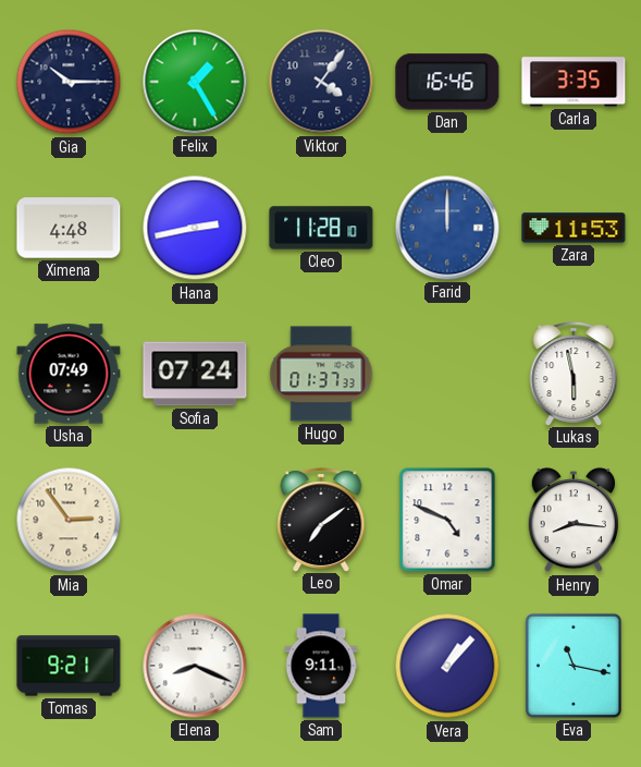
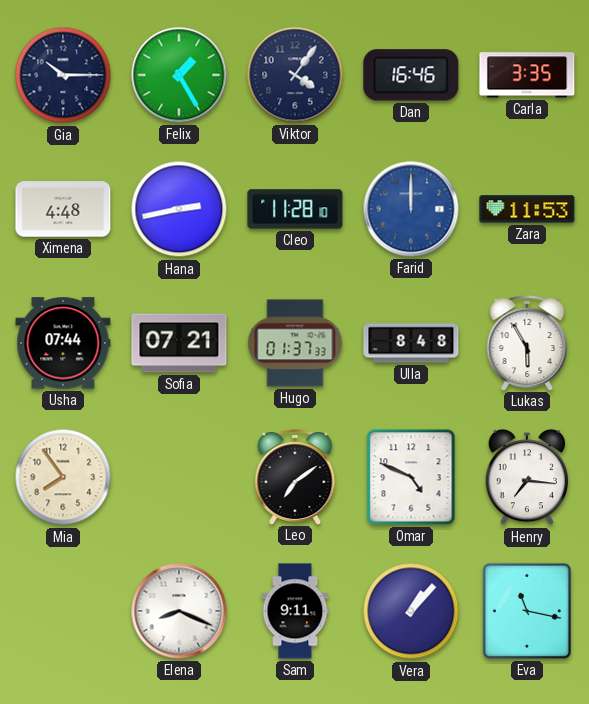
Usha: 07:49 -> 07:44 (63, 343)
Sofia: 07:24 -> 07:21 (179, 343)
Ulla: none -> 8:48 (411, 343)
Lukas: 5:58 -> 5:55 (527, 343)
Mia: 2:54 -> 7:54 (63, 477)
Henry: 8:16 -> 7:16 (526, 477)
Tomas: 9:21 -> none (69, 666)
